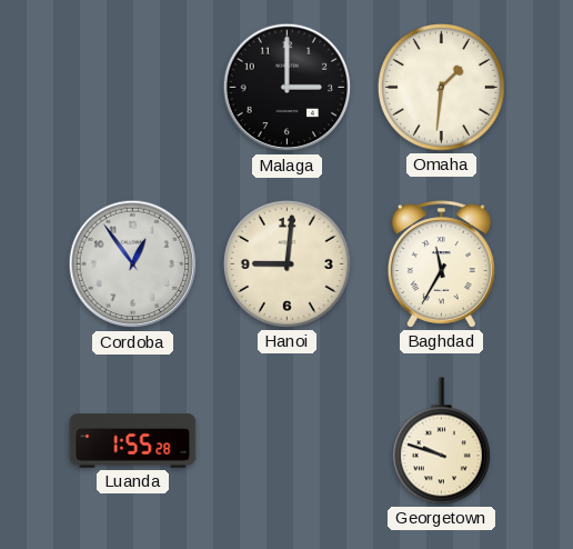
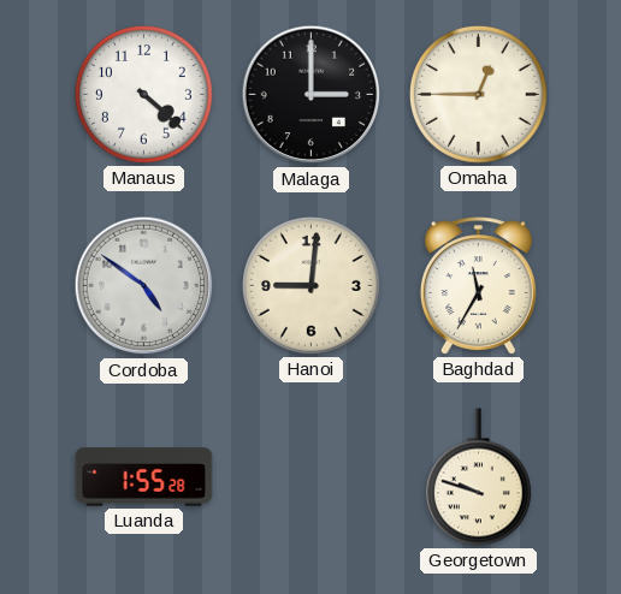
Manaus: none -> 4:22 (143, 94)
Omaha: 1:31 -> 12:45 (478, 94)
Cordoba: 12:54 -> 4:51 (144, 286)
